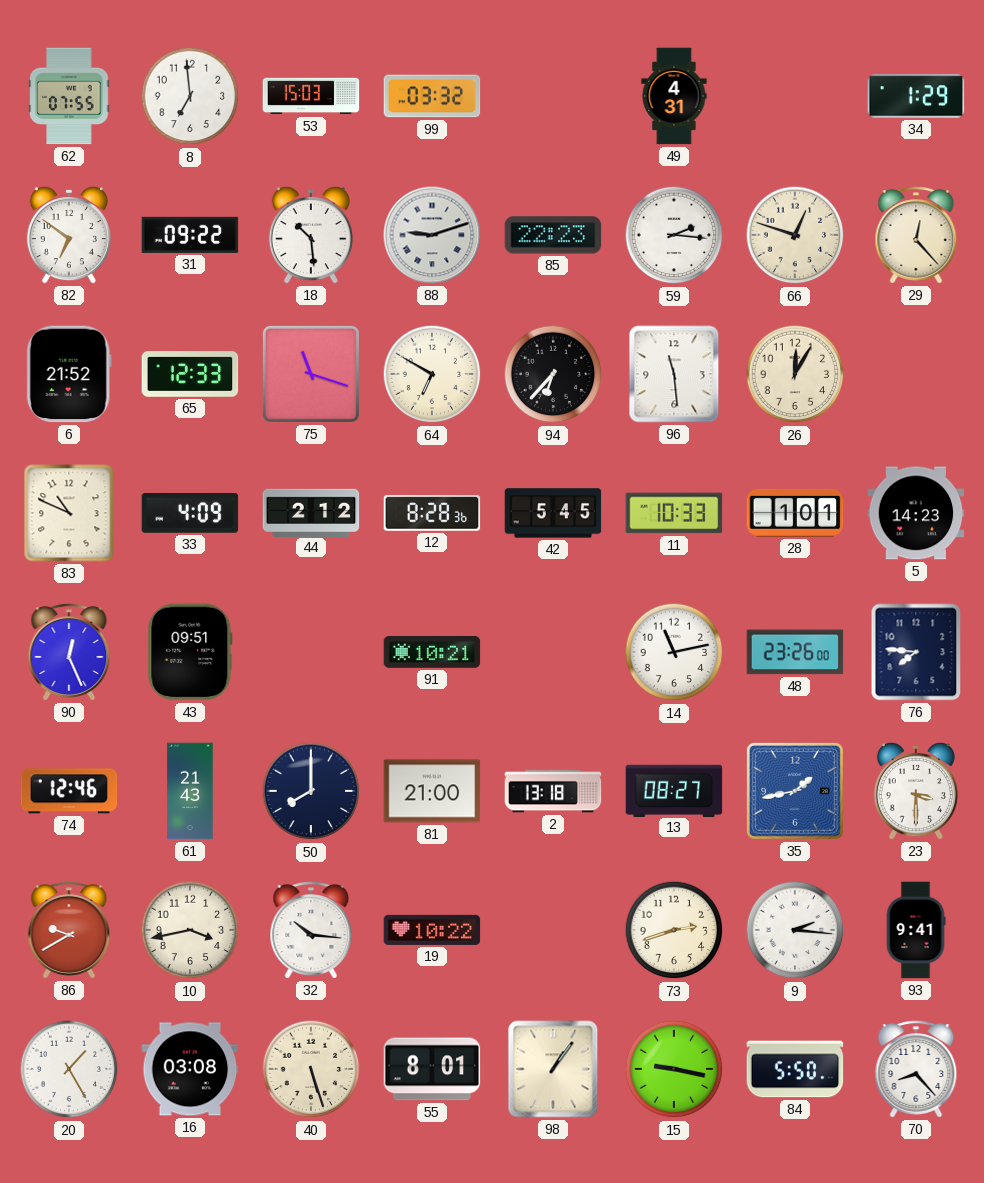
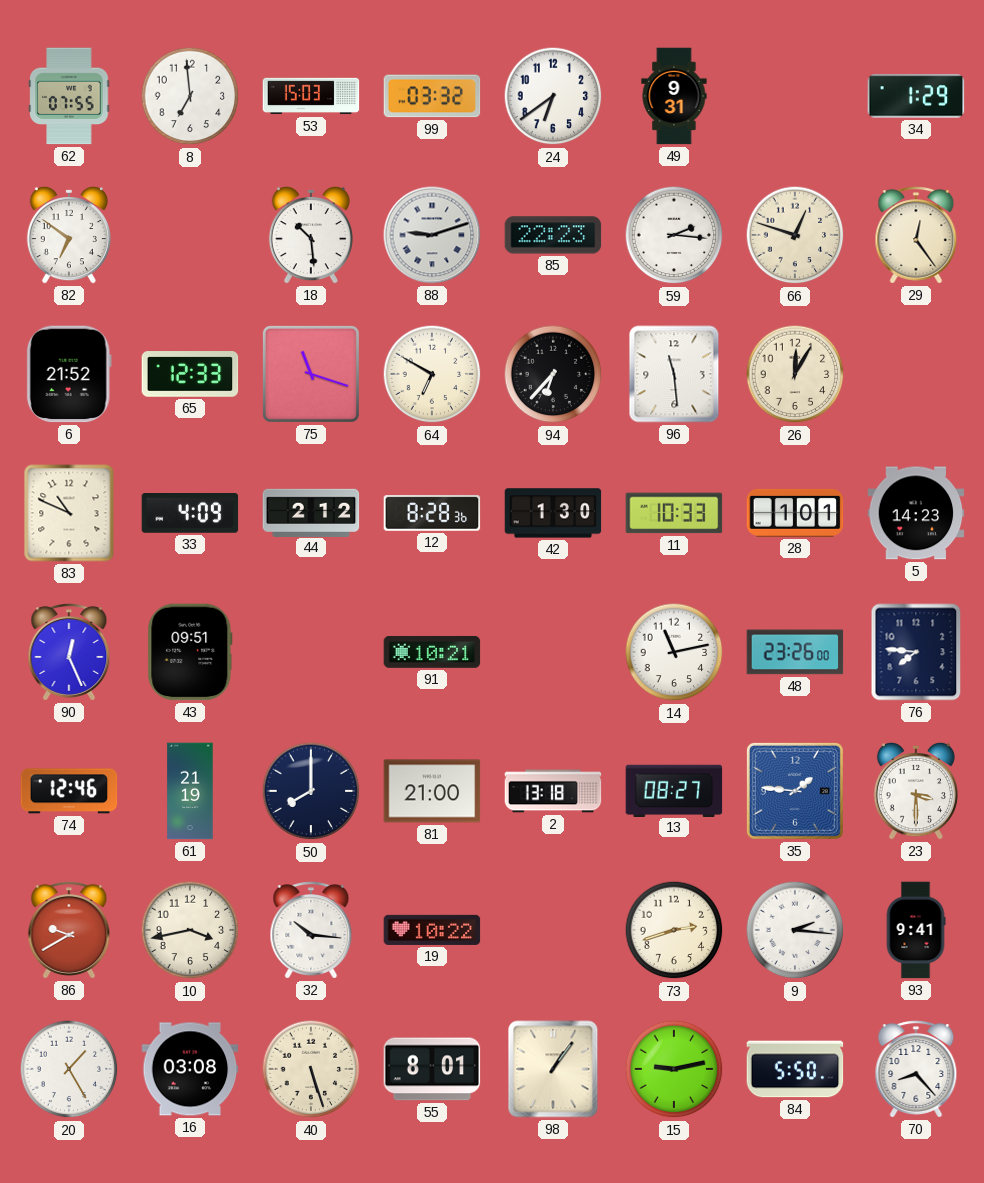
24: none -> 6:39 (553, 96)
49: 4:31 -> 9:31 (674, 96)
31: 09:22 -> none (190, 235)
29: 12:23 -> 12:24 (916, 235)
42: 5:45 -> 1:30 (553, 513)
61: 21:43 -> 21:19 (190, 791)
35: 1:43 -> 1:46 (795, 791)
15: 9:17 -> 9:13 (674, 1069)
